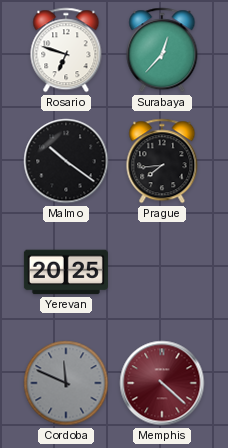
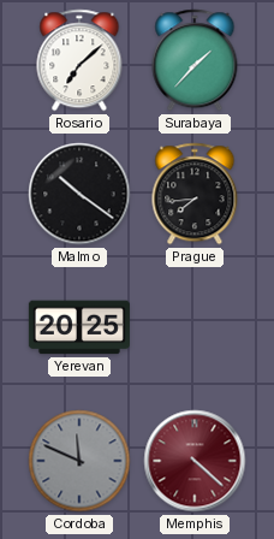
Rosario: 6:48 -> 7:08 (79, 60)
Surabaya: 12:37 -> 1:37 (195, 60)
